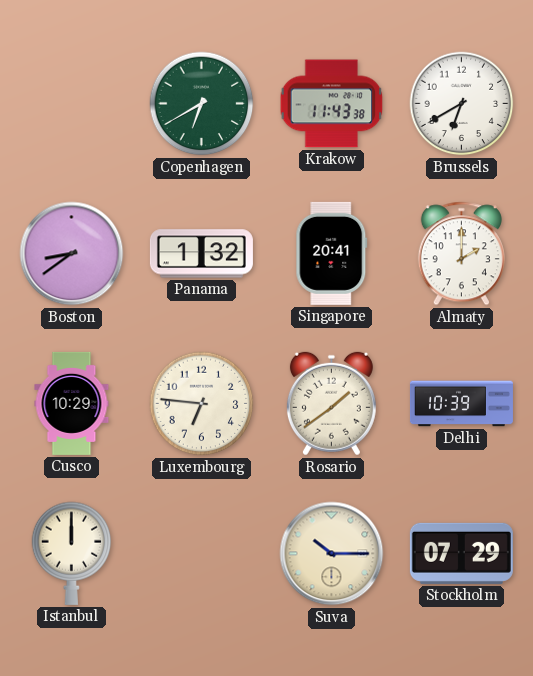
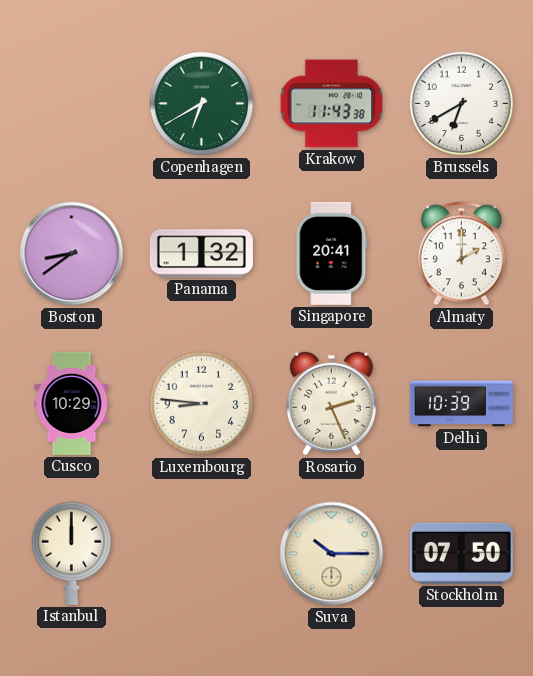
Luxembourg: 6:46 -> 8:46 (202, 404)
Rosario: 1:39 -> 2:26 (331, 404)
Stockholm: 07:29 -> 07:50 (461, 553)
